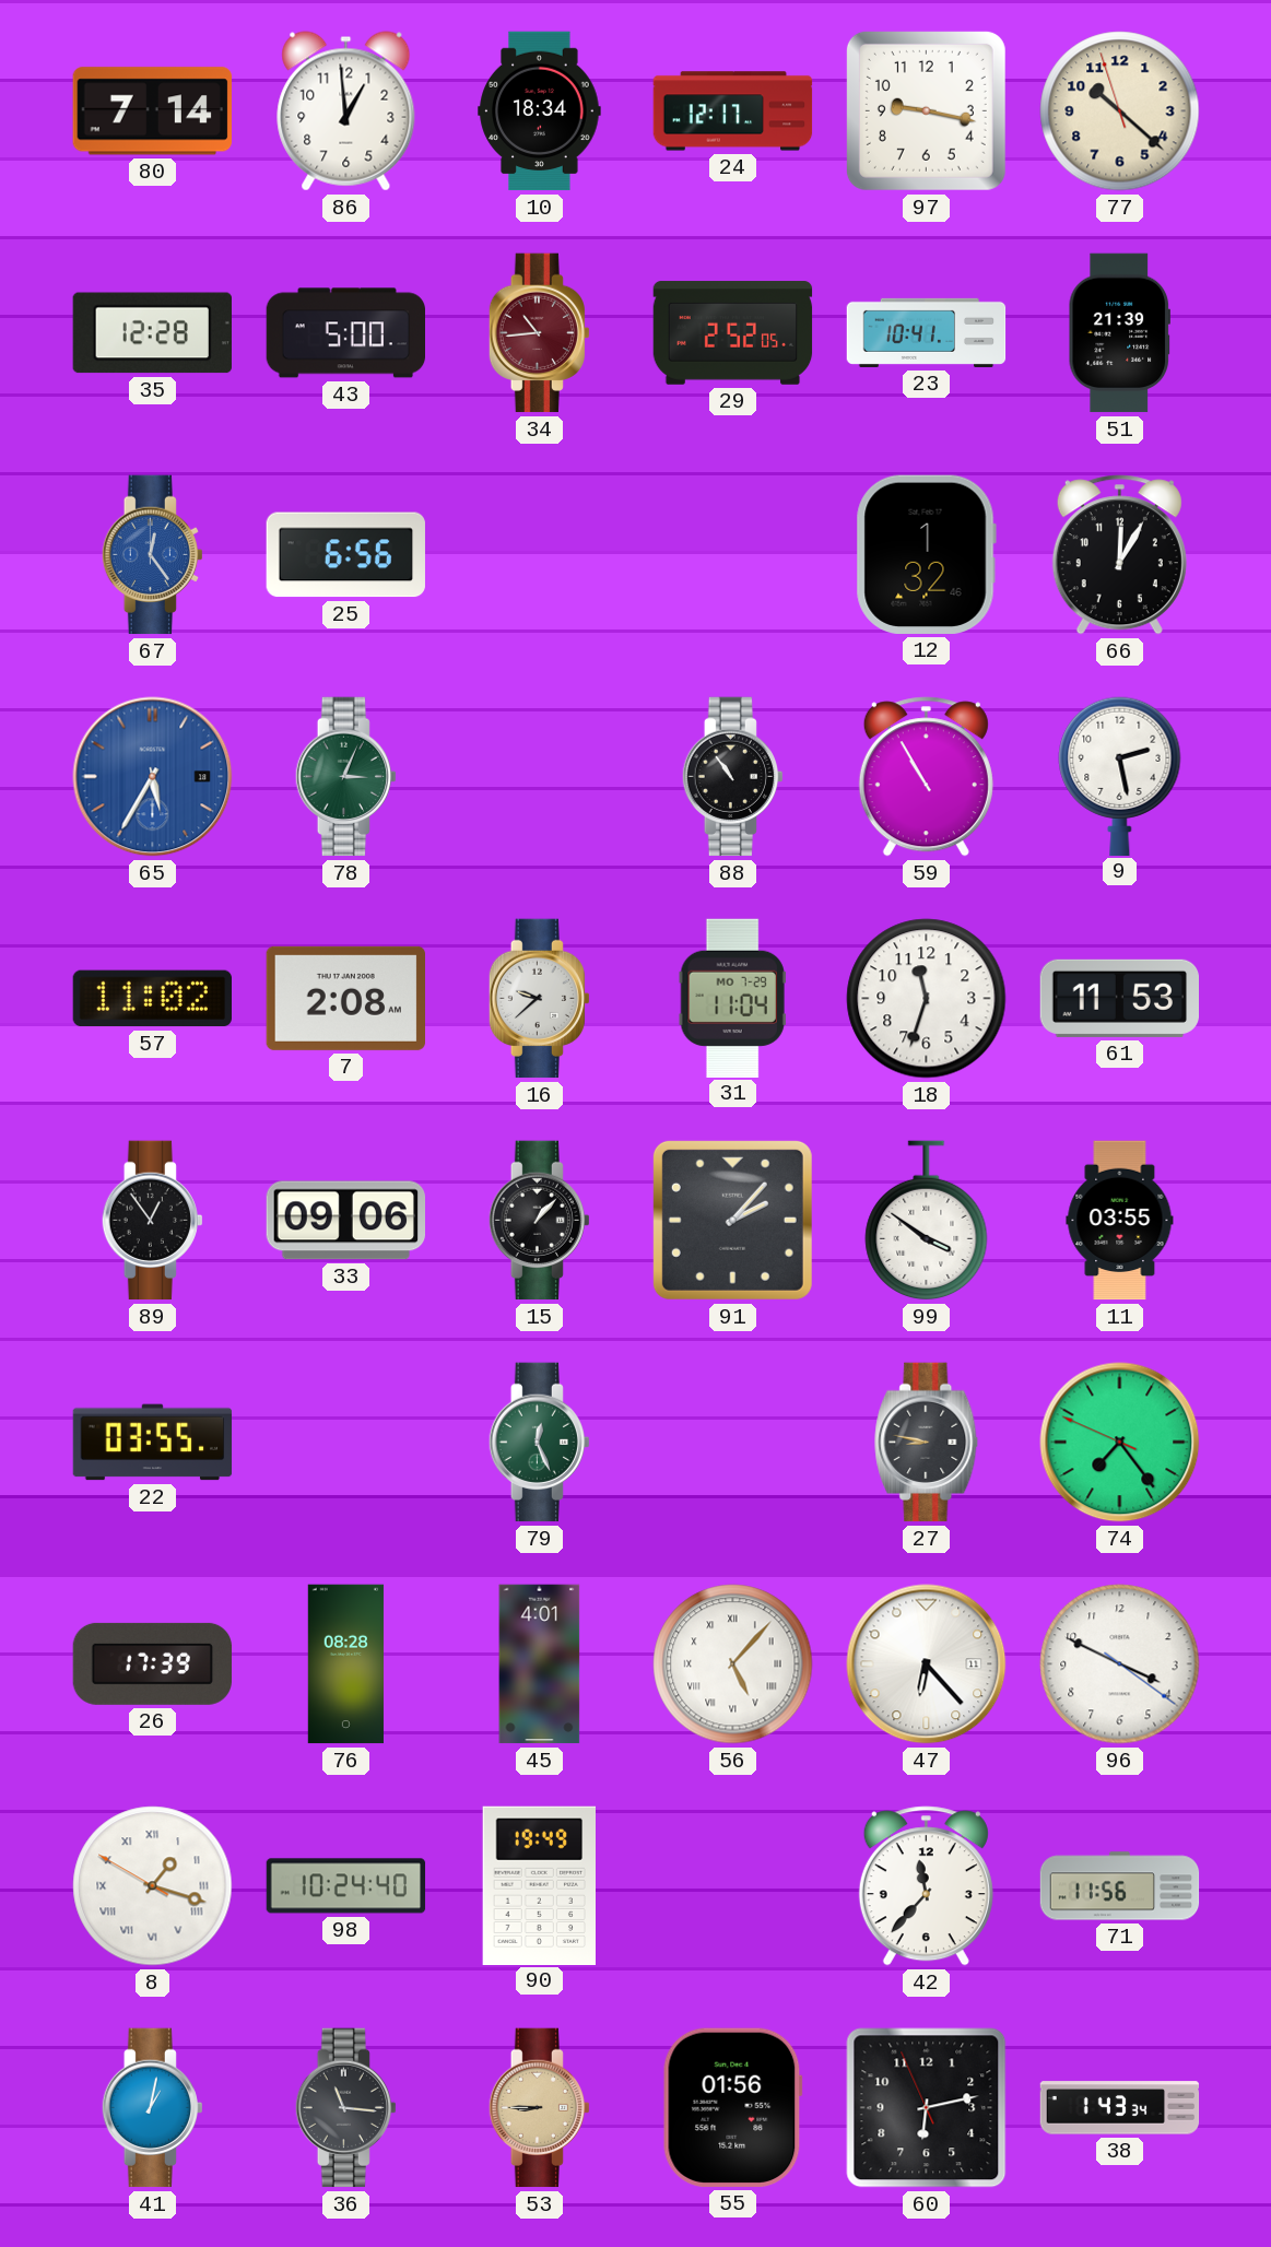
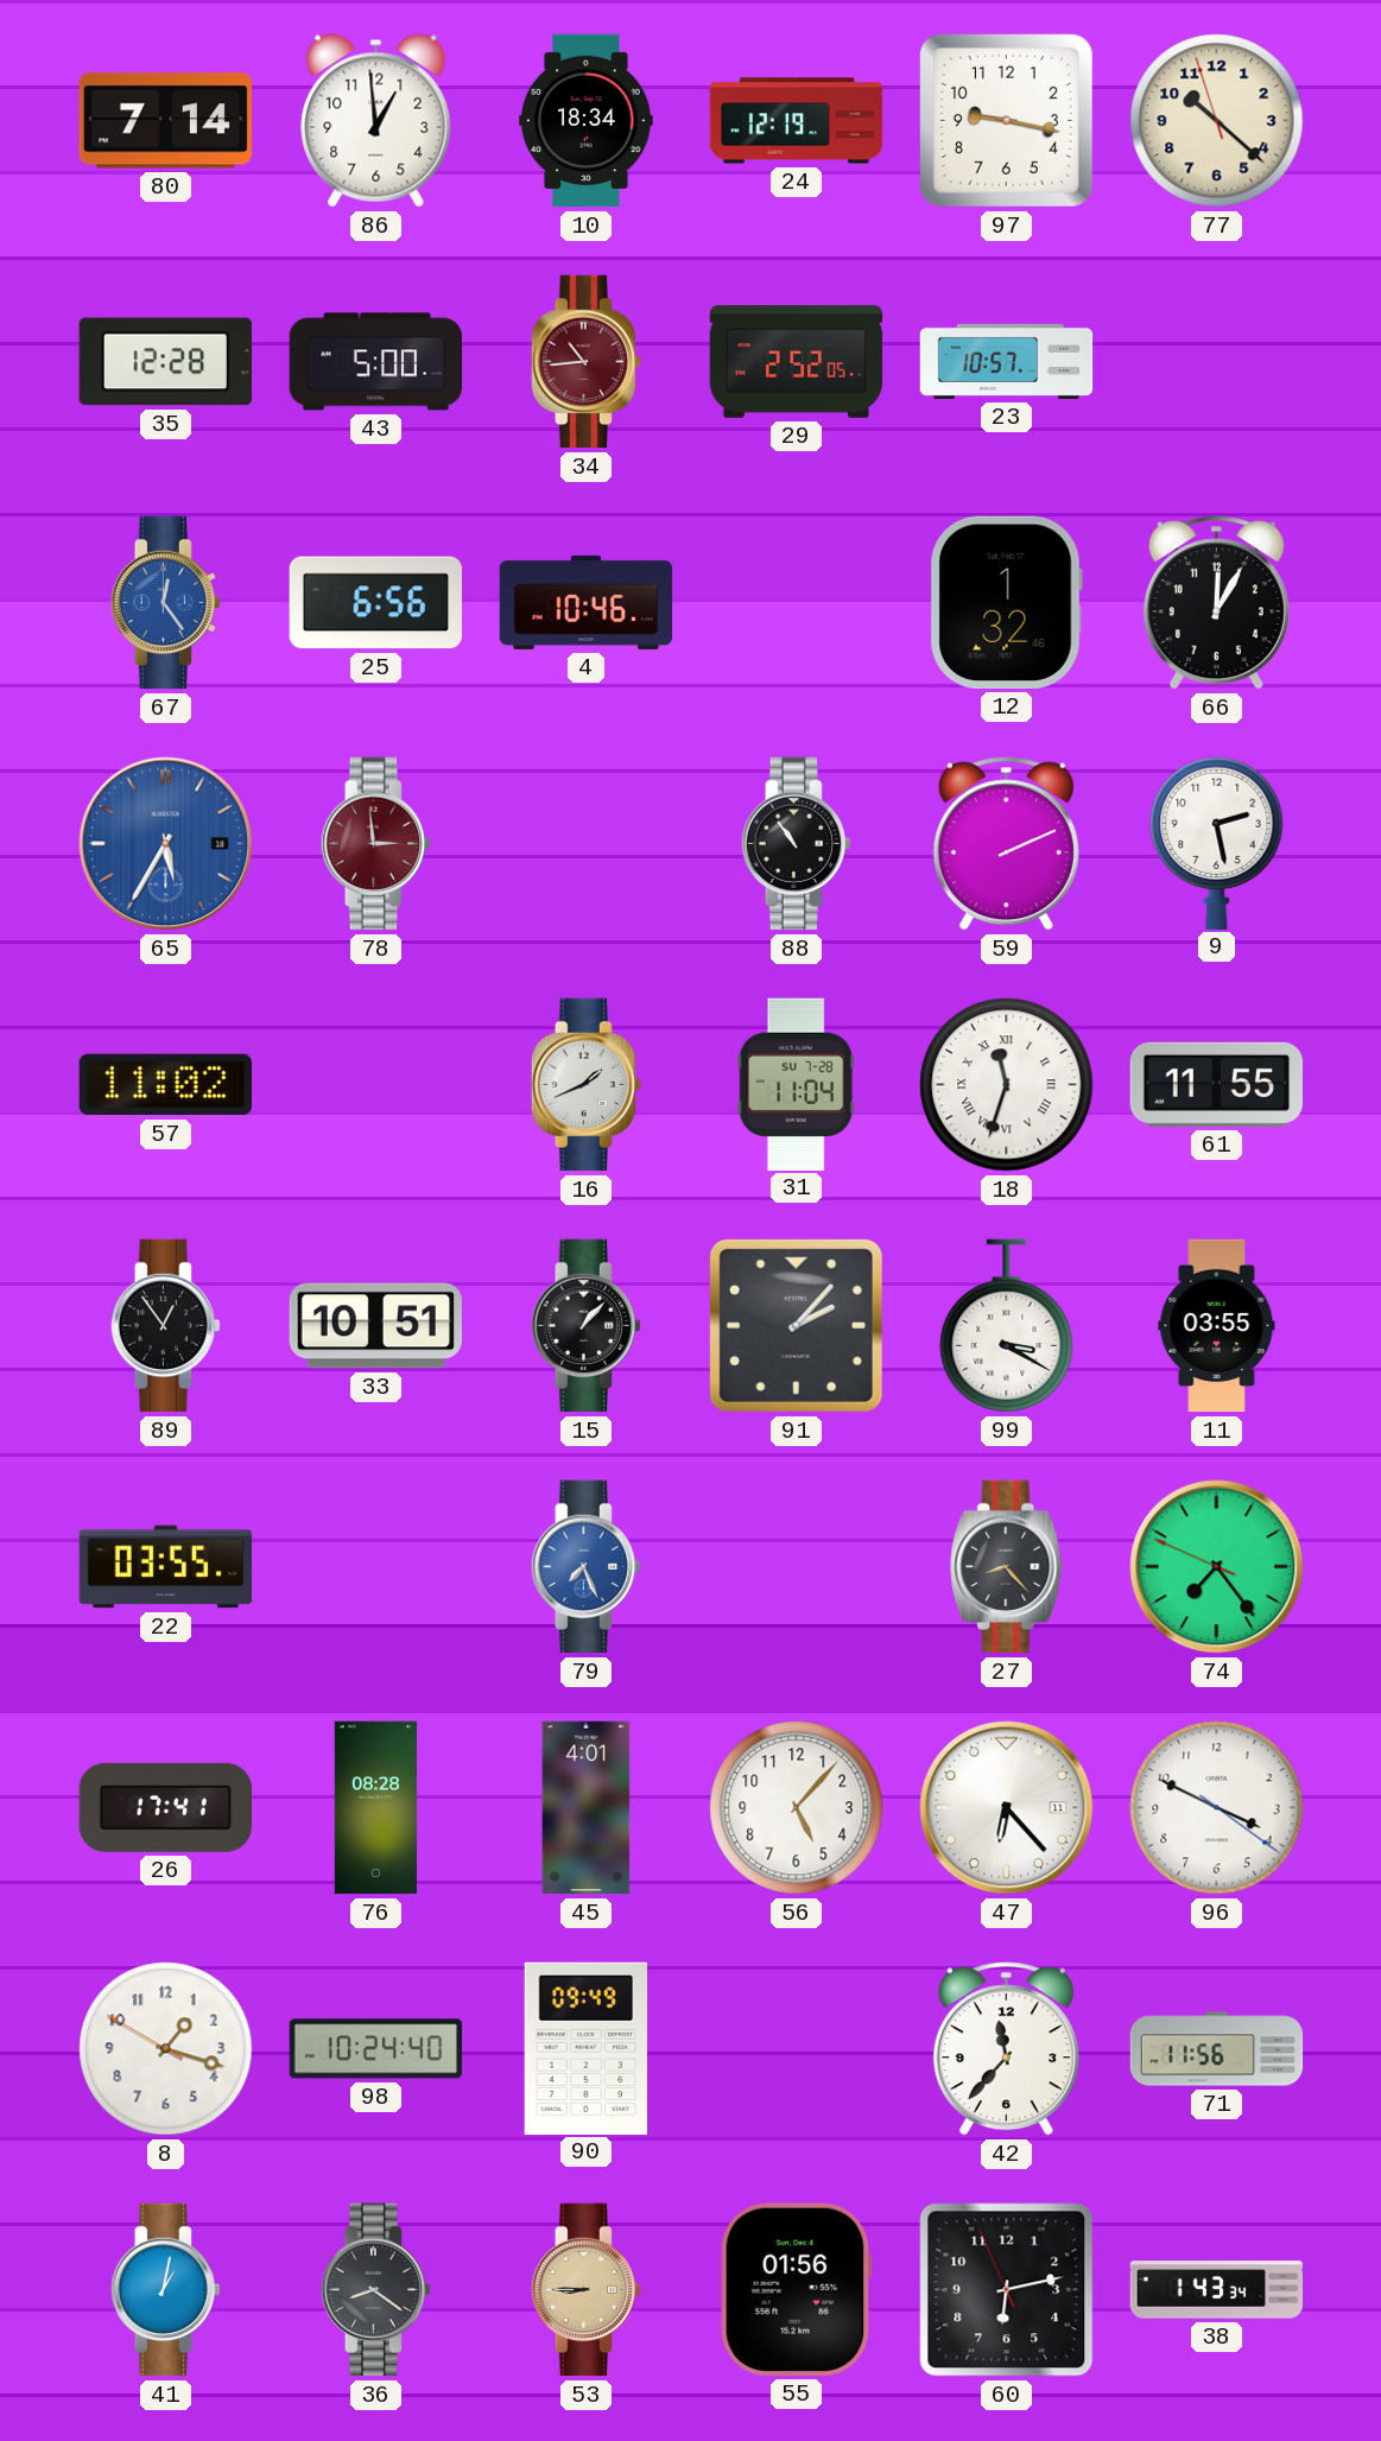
24: 12:17 -> 12:19 (797, 121)
23: 10:41 -> 10:57 (1007, 361)
51: 21:39 -> none (1119, 333)
4: none -> 10:46 (587, 602)
78: 3:04 -> 2:59 (375, 844)
78 dial: green -> burgundy (375, 844)
59: 10:55 -> 2:11 (1006, 844)
7: 2:08 -> none (345, 998)
16: 9:38 -> 1:41 (585, 1085)
31 date: MO 7-29 -> SU 7-28 (796, 1084)
18 numerals: Arabic -> Roman (1007, 1085)
61: 11:53 -> 11:55 (1216, 1084)
33: 09:06 -> 10:51 (375, 1326)
99: 3:51 -> 3:20 (1007, 1326)
79: 12:26 -> 7:26 (585, 1567)
79 dial: green -> blue (585, 1567)
27: 8:47 -> 8:23 (1007, 1567)
26: 17:39 -> 17:41 (165, 1807)
56 numerals: Roman -> Arabic (797, 1808)
8 numerals: Roman -> Arabic (166, 2049)
90: 19:49 -> 09:49 (585, 2048)
36: 11:16 -> 8:21 (375, 2290)
